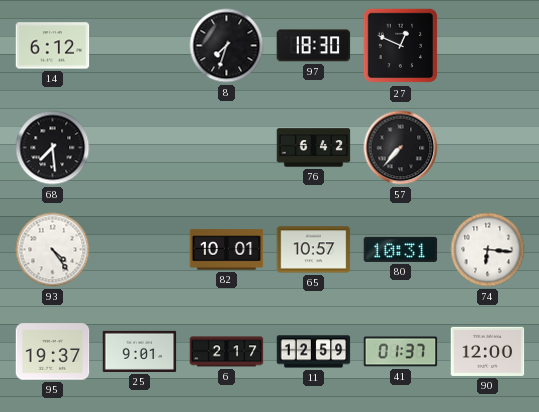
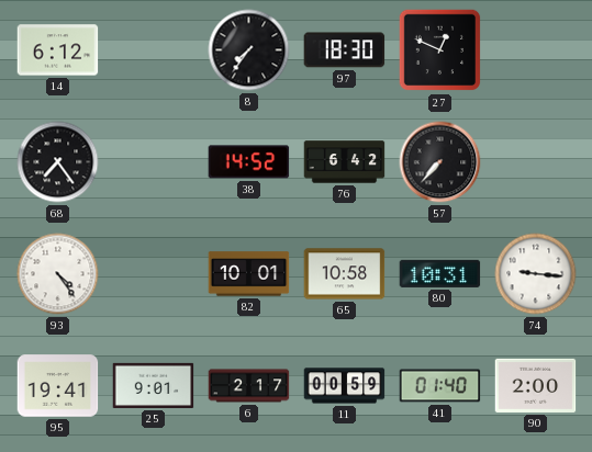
8: 7:33 -> 7:36 (249, 50)
68: 7:29 -> 7:24 (58, 162)
38: none -> 14:52 (249, 162)
65: 10:57 -> 10:58 (345, 274)
74: 6:16 -> 9:16 (536, 274)
95: 19:37 -> 19:41 (58, 386)
11: 12:59 -> 00:59 (345, 386)
41: 01:37 -> 01:40 (440, 386)
90: 12:00 -> 2:00 (536, 385)
